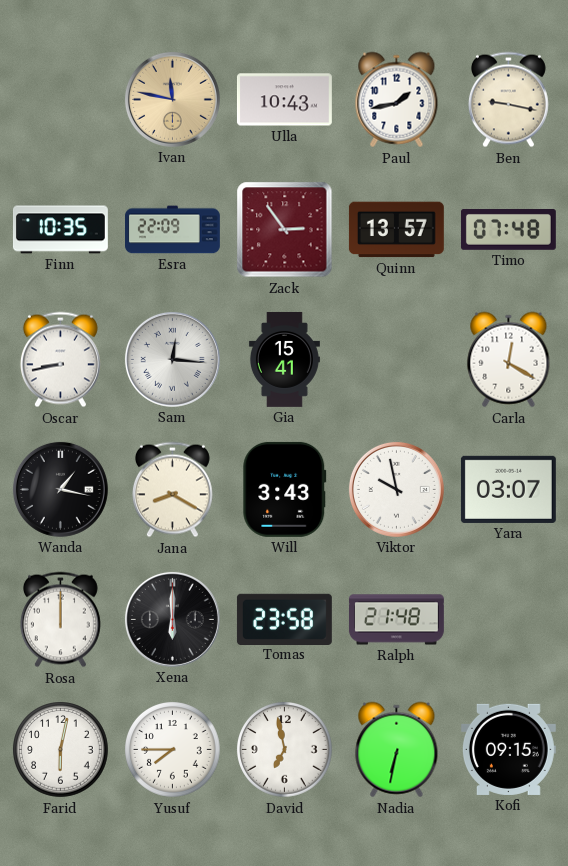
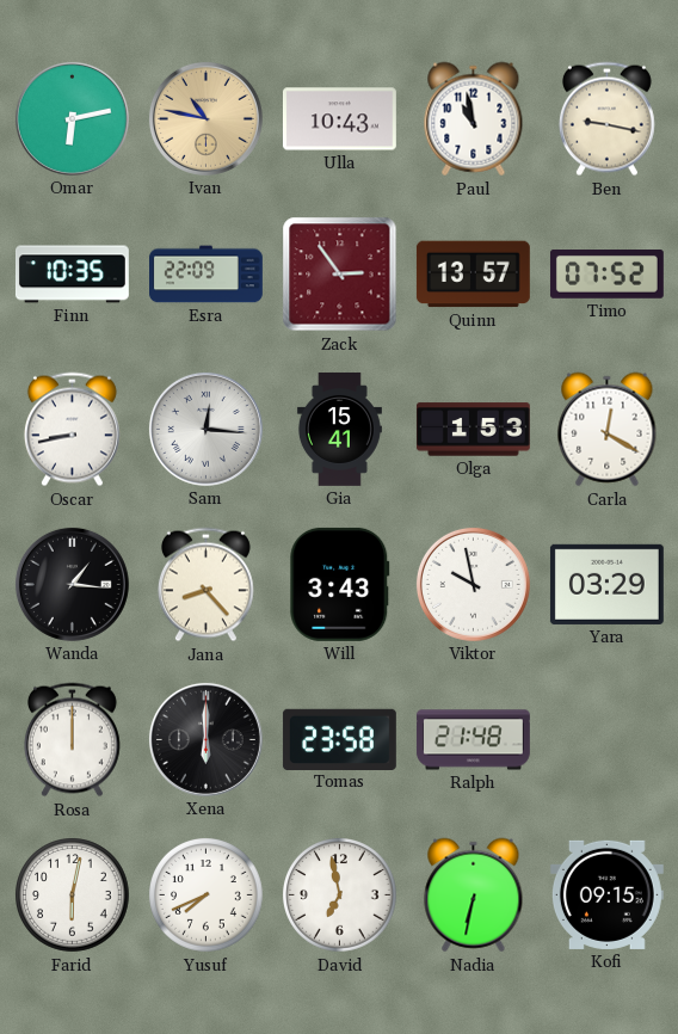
Omar: none -> 6:13 (72, 118)
Ivan: 11:47 -> 10:47 (205, 118)
Paul: 1:43 -> 10:58 (474, 119)
Timo: 07:48 -> 07:52 (606, 275)
Olga: none -> 1:53 (473, 430)
Wanda: 1:17 -> 1:16 (72, 584)
Jana: 8:20 -> 8:23 (205, 585)
Yara: 03:07 -> 03:29 (606, 584)
Yusuf: 7:45 -> 7:41 (207, 895)
